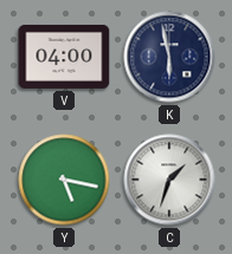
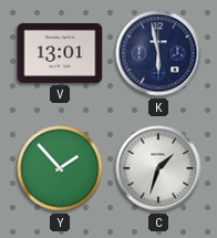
V: 04:00 -> 13:01 (60, 53)
Y: 5:17 -> 1:53 (60, 168)
